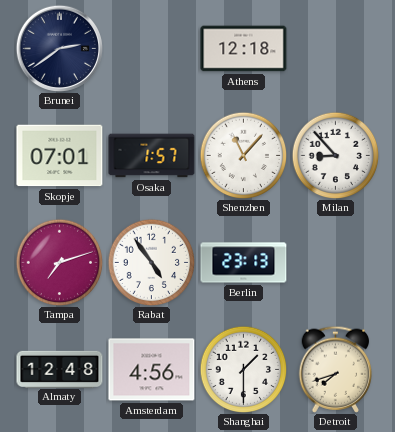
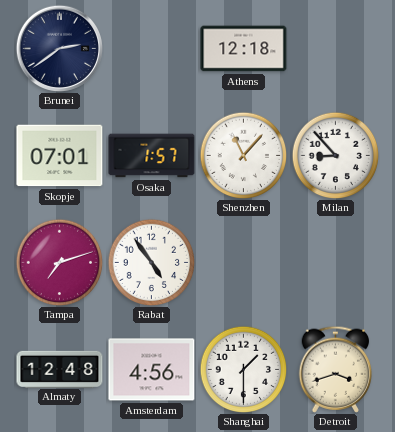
Berlin: 23:13 -> none (244, 263)
Detroit: 7:42 -> 3:42 (336, 369)
